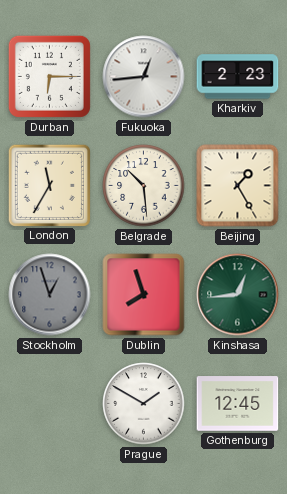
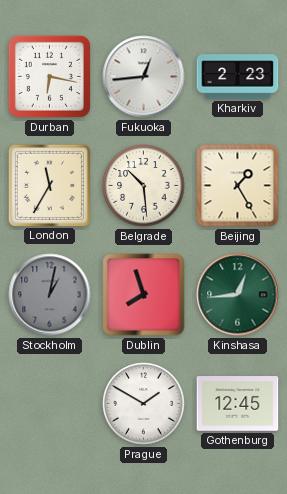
Durban: 6:15 -> 6:17 (49, 76)
Stockholm: 12:57 -> 1:02 (50, 295)
